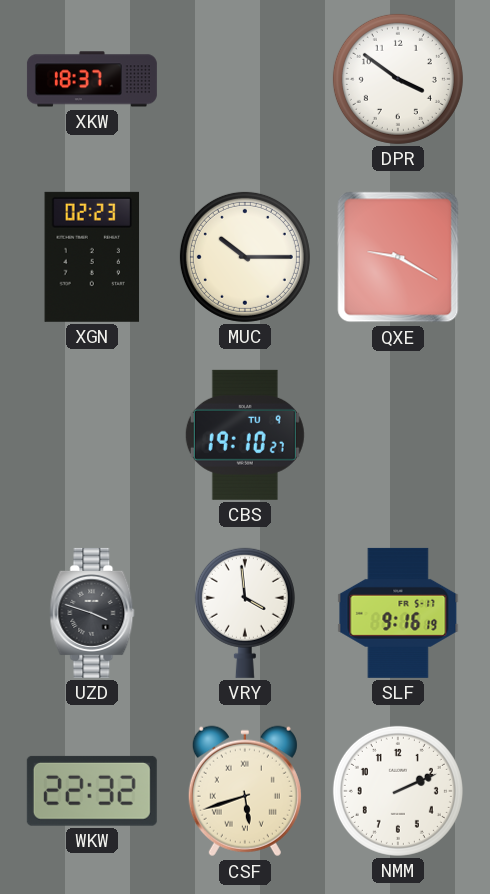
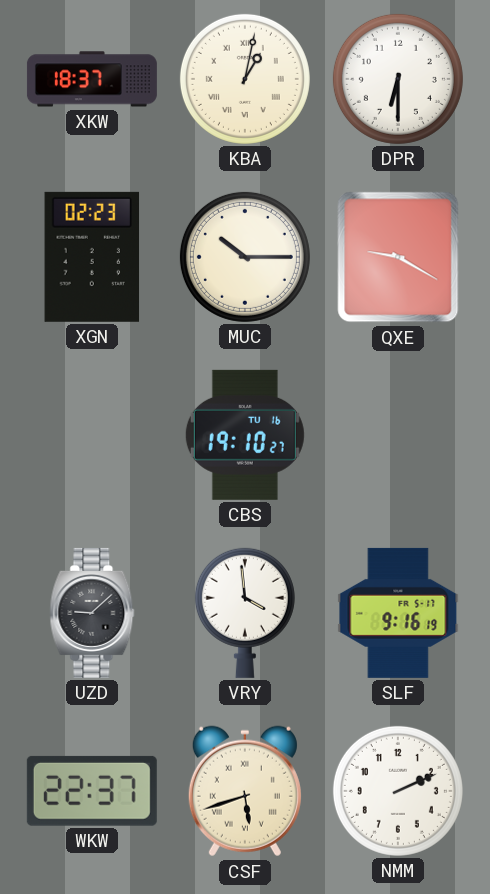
KBA: none -> 1:02 (245, 79)
DPR: 3:51 -> 6:30 (398, 79)
CBS date: TU 9 -> TU 16 (245, 435)
UZD: 3:48 -> 9:08 (92, 613)
WKW: 22:32 -> 22:37 (92, 791)
